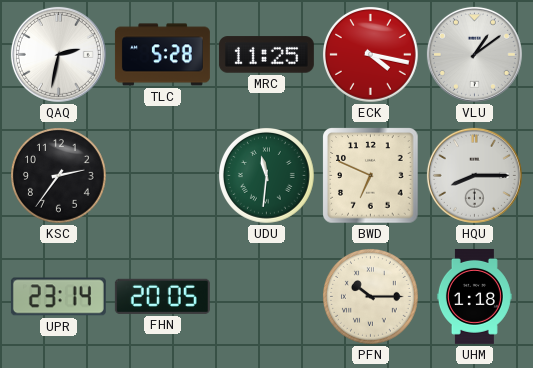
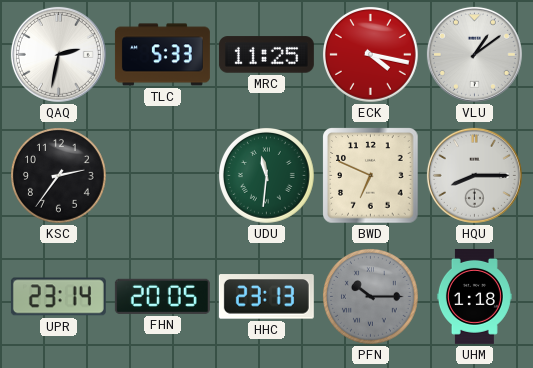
TLC: 5:28 -> 5:33 (162, 55)
HHC: none -> 23:13 (266, 297)
PFN dial: cream -> grey (371, 297)
